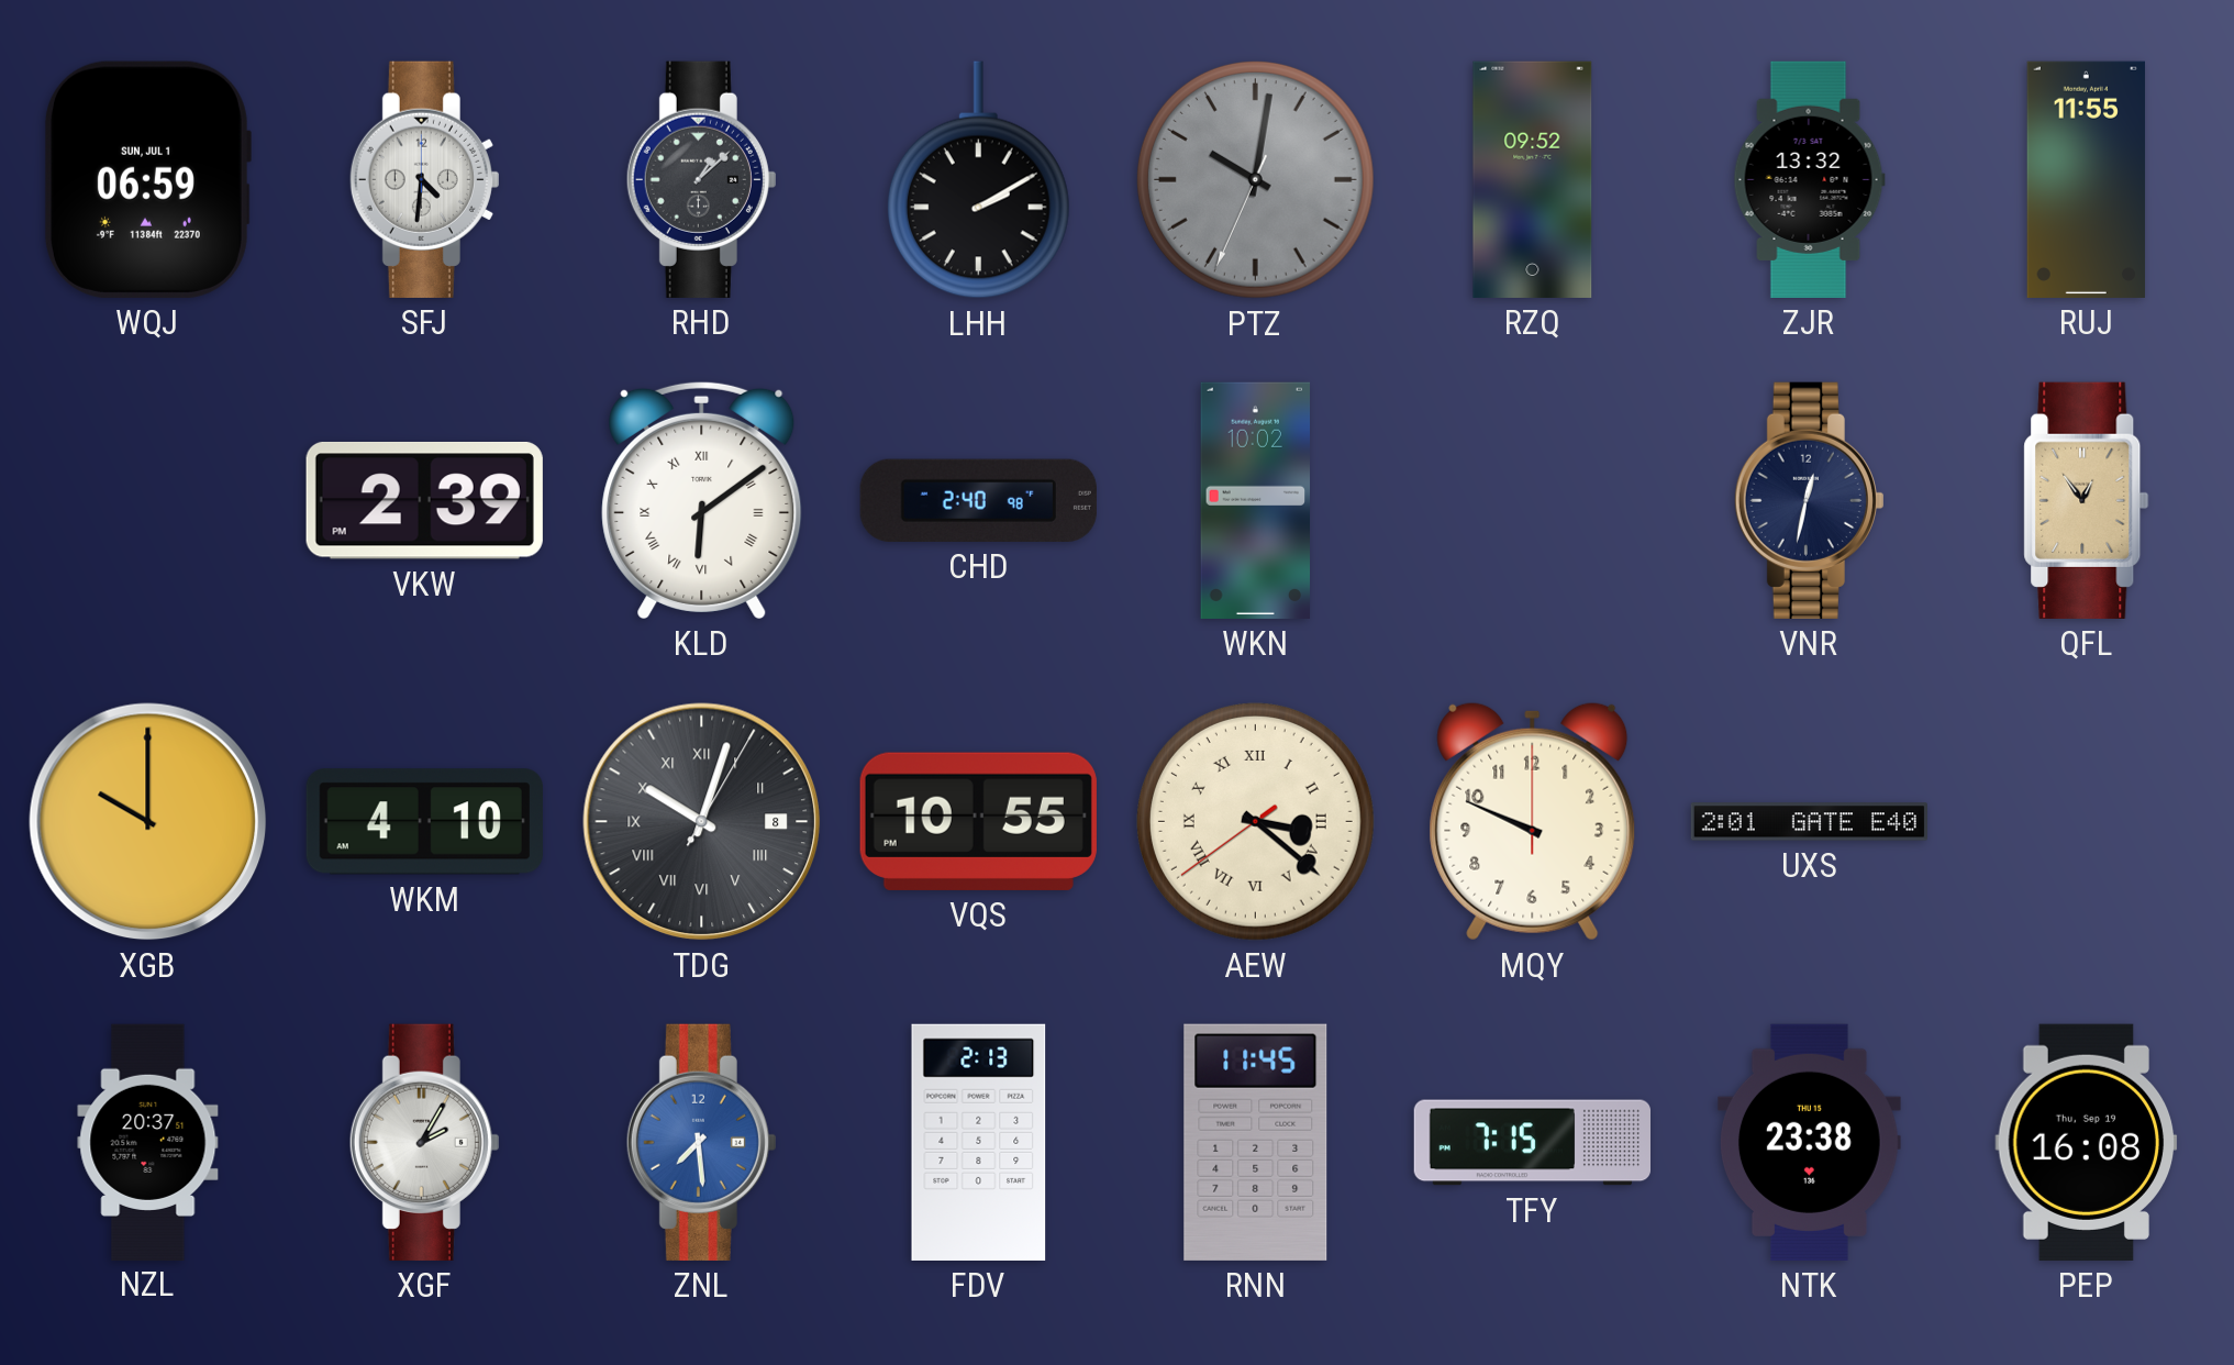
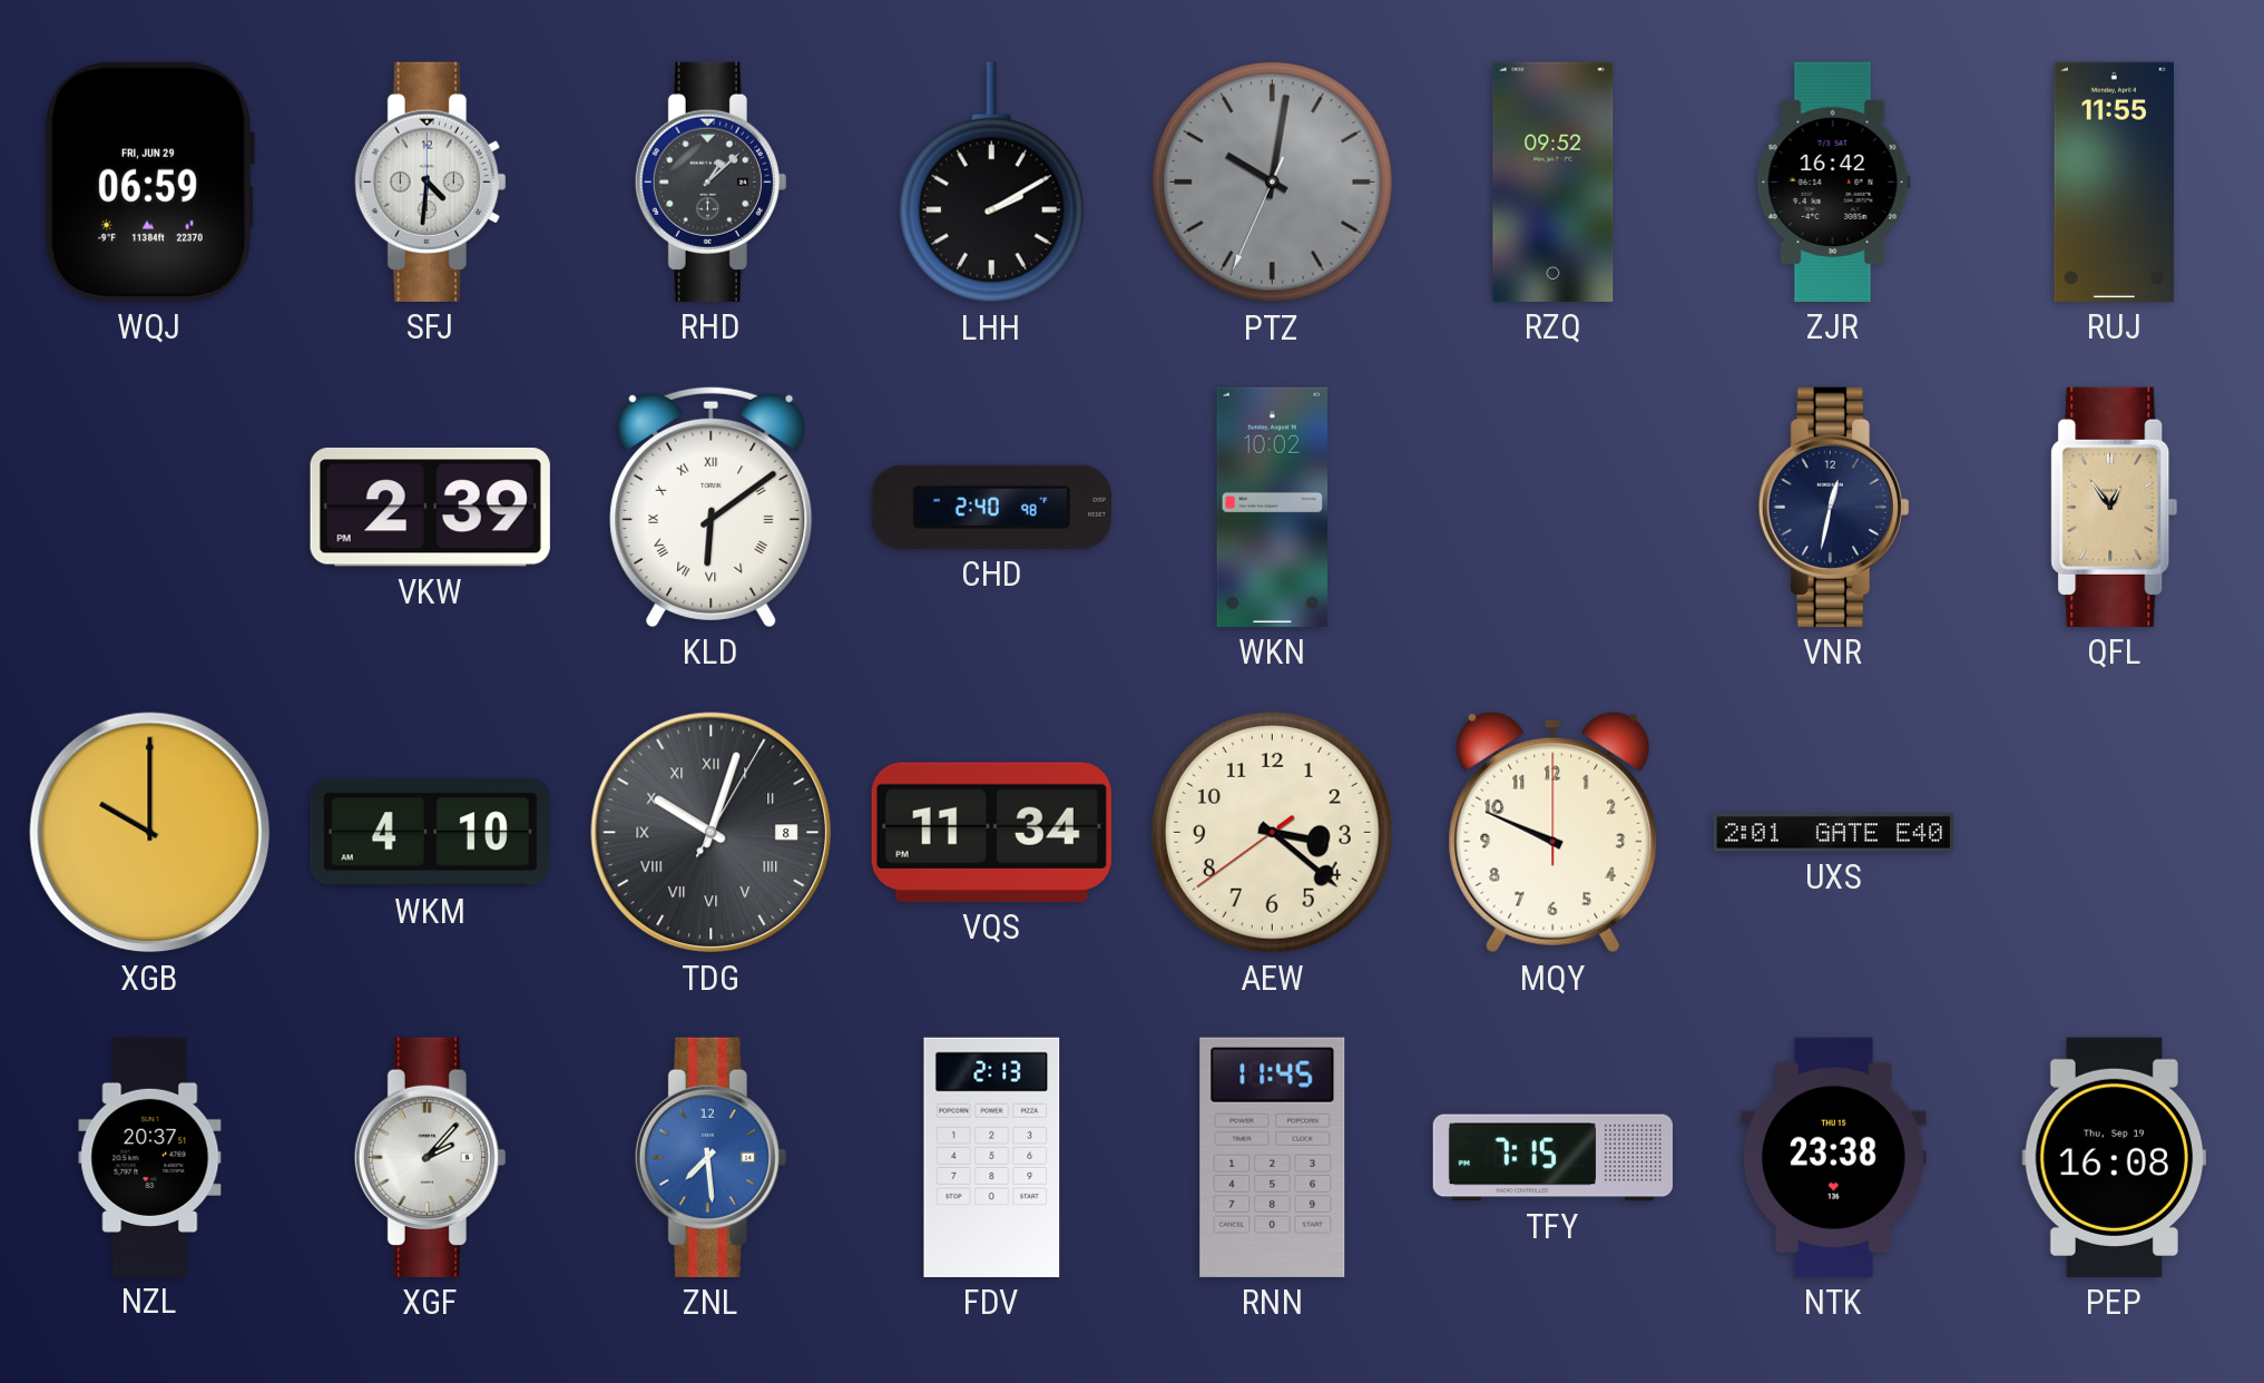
WQJ date: SUN, JUL 1 -> FRI, JUN 29 (149, 182)
ZJR: 13:32 -> 16:42 (1833, 182)
VQS: 10:55 -> 11:34 (991, 832)
AEW numerals: Roman -> Arabic (1272, 832)
XGF: 2:05 -> 2:07 (430, 1157)
